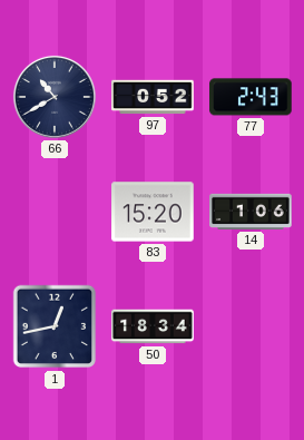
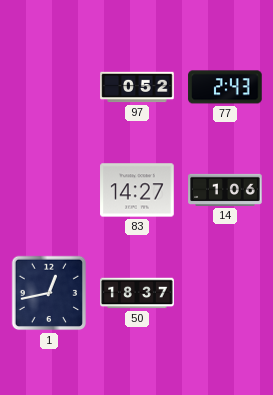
66: 10:40 -> none (55, 97)
83: 15:20 -> 14:27 (137, 190)
50: 18:34 -> 18:37 (137, 293)
